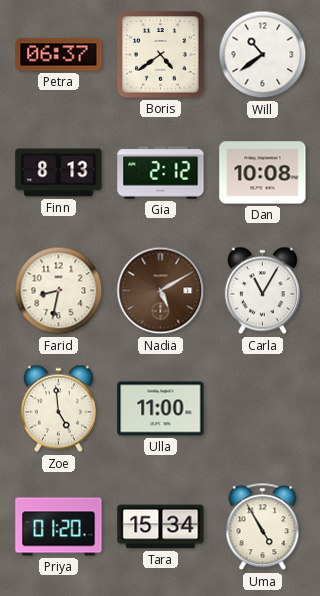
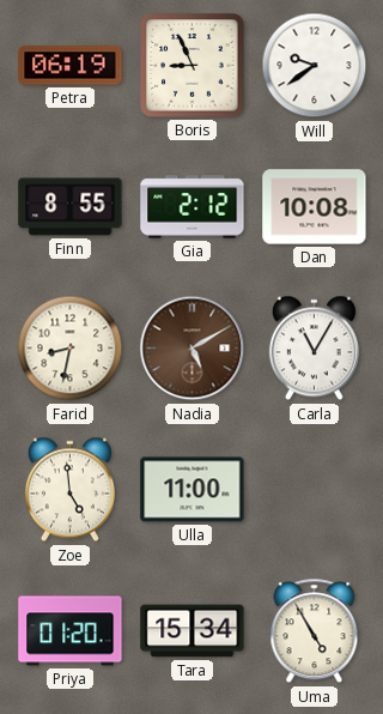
Petra: 06:37 -> 06:19 (71, 66)
Boris: 4:39 -> 8:56 (193, 66)
Will: 10:39 -> 9:39 (315, 66)
Finn: 8:13 -> 8:55 (71, 207)
